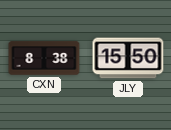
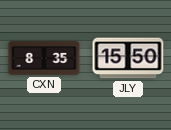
CXN: 8:38 -> 8:35 (44, 58)
